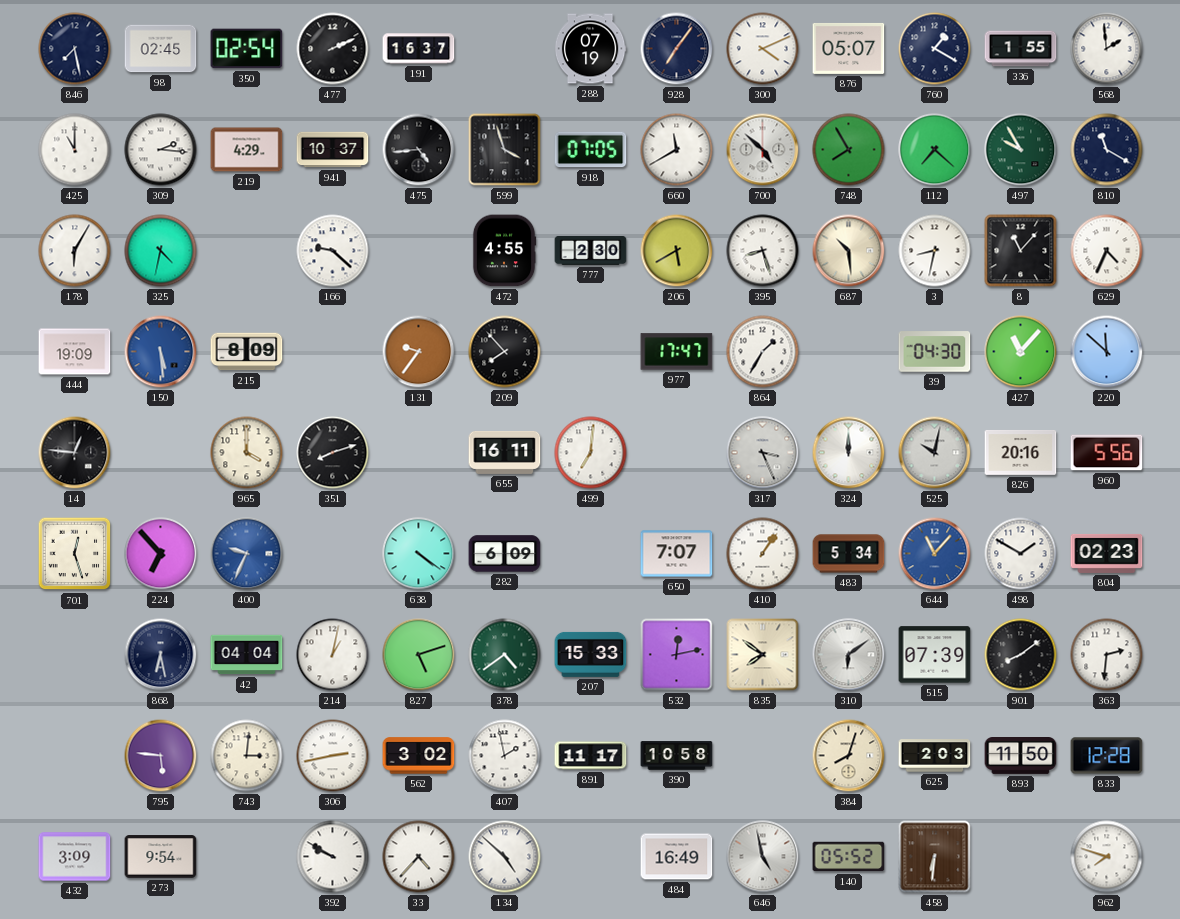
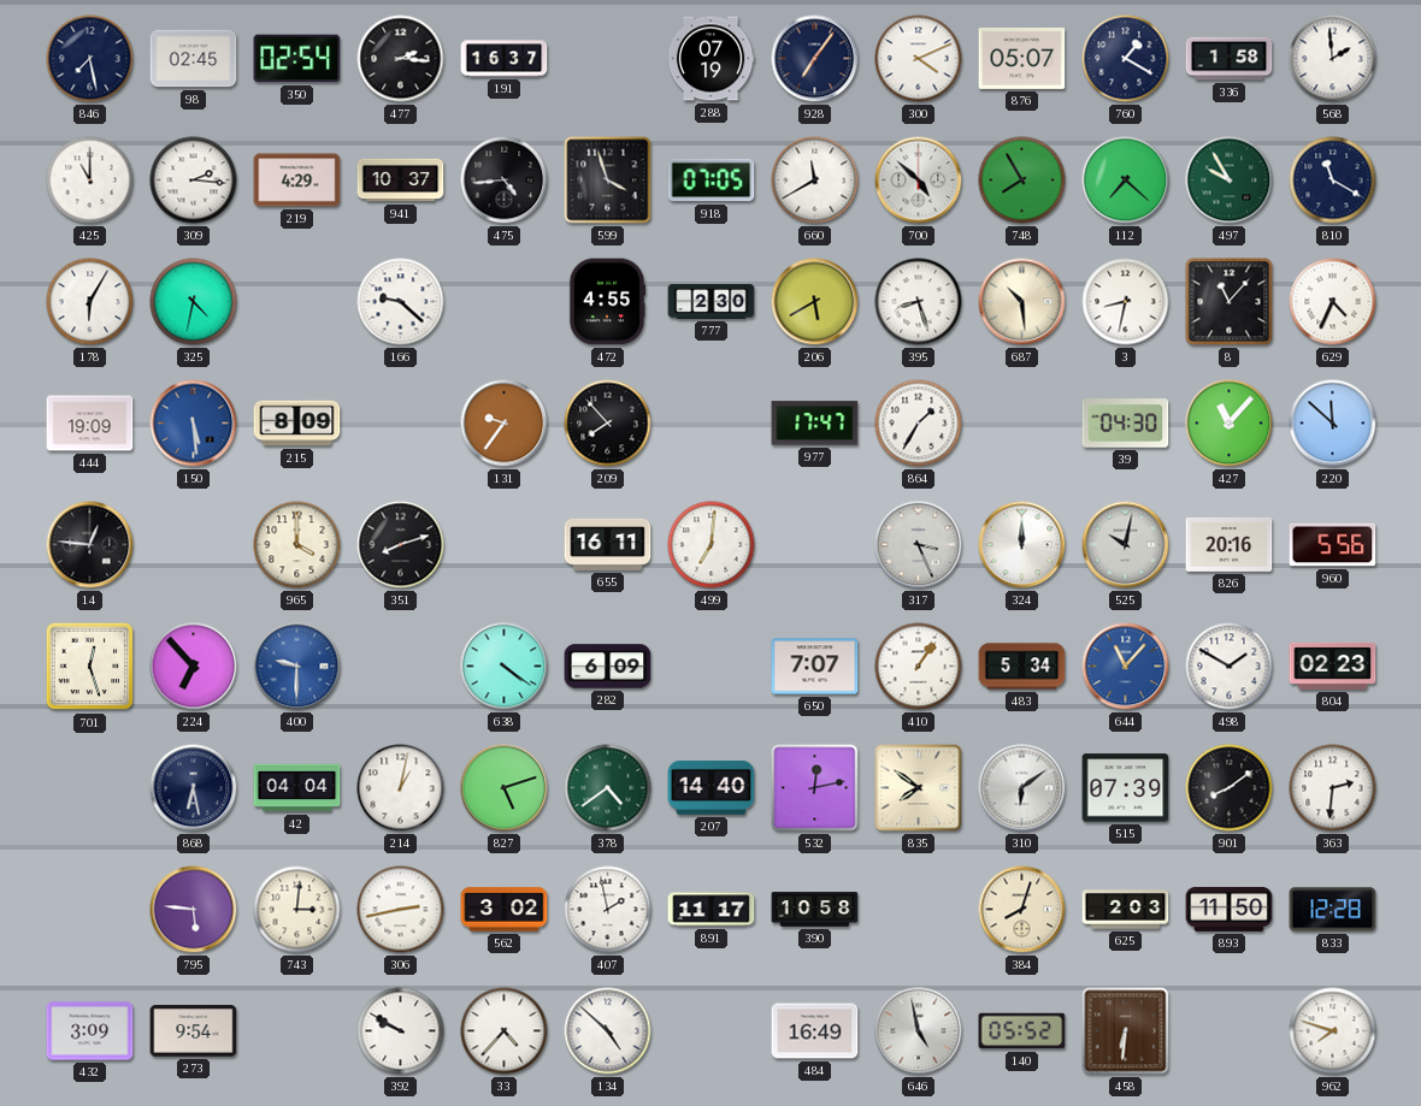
477: 2:11 -> 2:16 (401, 59)
336: 1:55 -> 1:58 (1230, 59)
400: 9:34 -> 9:30 (297, 667)
207: 15:33 -> 14:40 (712, 787)
